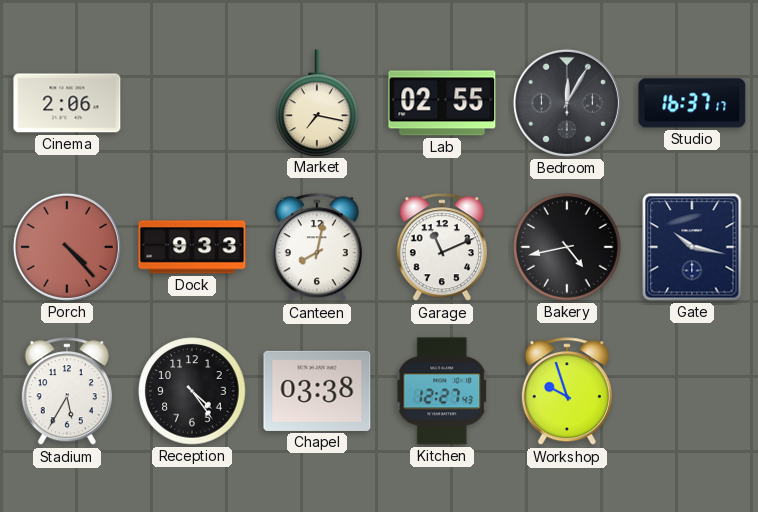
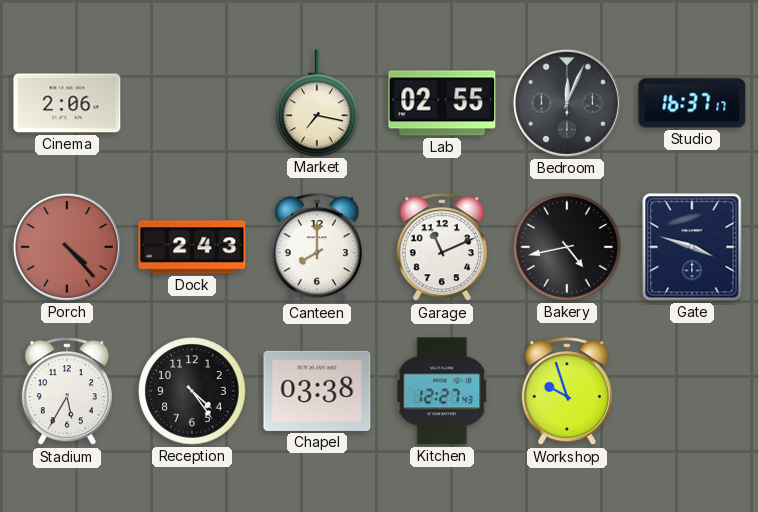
Bedroom: 12:05 -> 12:04 (567, 103)
Dock: 9:33 -> 2:43 (192, 247)
Canteen: 8:02 -> 8:00 (317, 248)
Gate: 10:17 -> 3:48 (692, 247)
